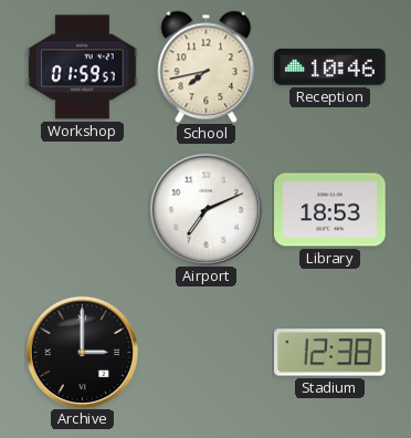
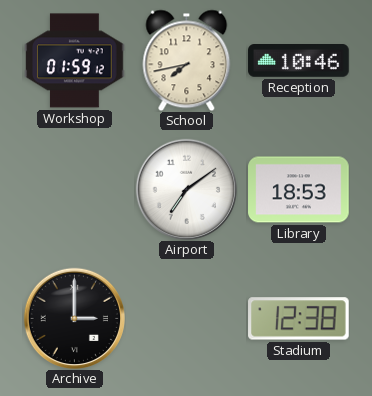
Workshop: 01:59:57 -> 01:59:12 (75, 61)
Airport: 7:11 -> 7:09 (186, 189)
